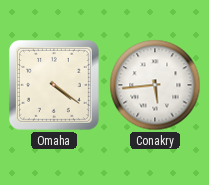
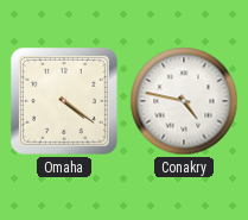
Conakry: 5:44 -> 4:47 (184, 101)
